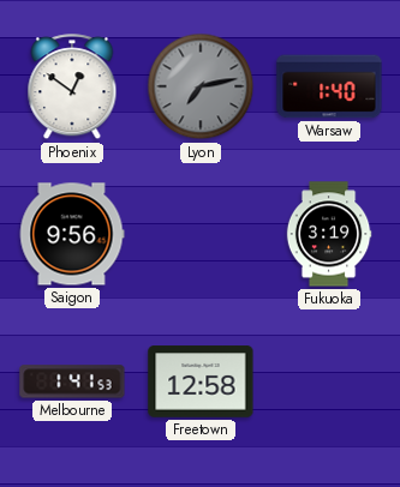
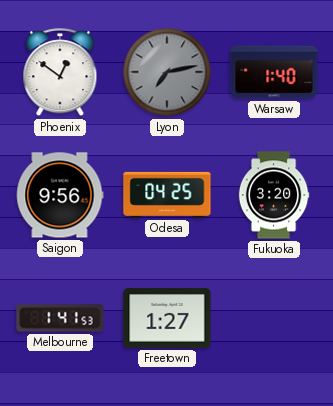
Odesa: none -> 04:25 (167, 195)
Fukuoka: 3:19 -> 3:20 (274, 195)
Freetown: 12:58 -> 1:27 (167, 318)
